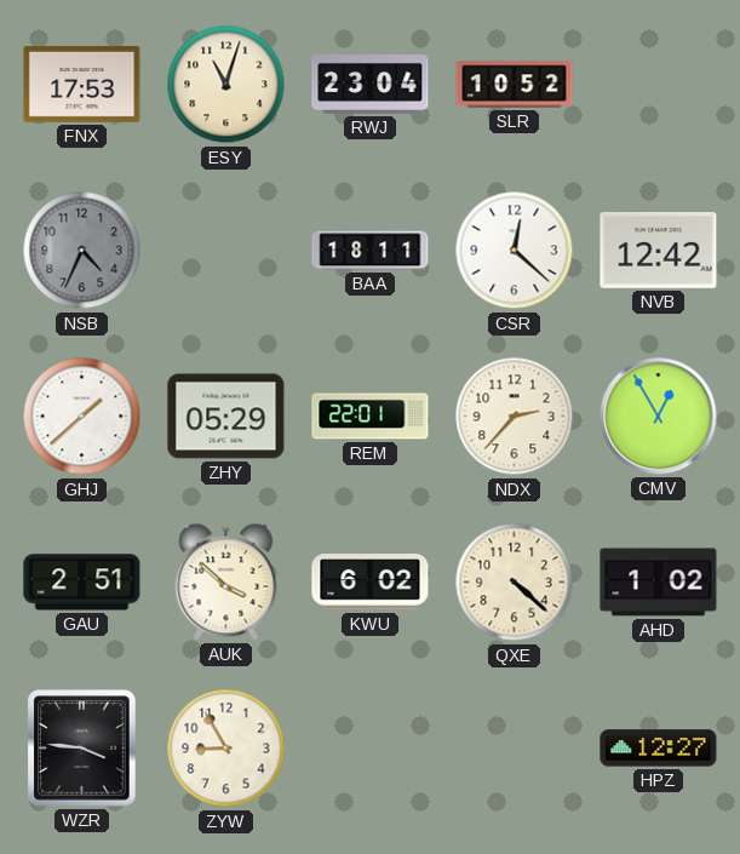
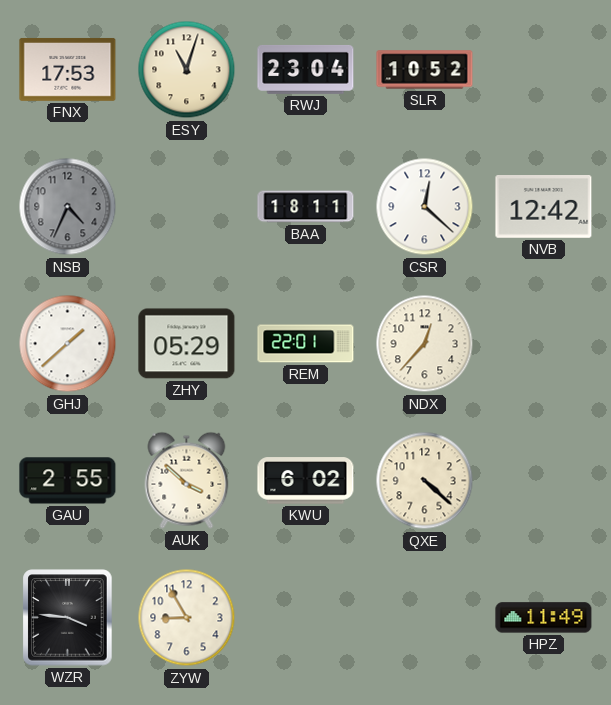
NDX: 2:37 -> 12:37 (425, 344)
CMV: 12:55 -> none (659, 417)
GAU: 2:51 -> 2:55 (68, 481)
AHD: 1:02 -> none (659, 583)
HPZ: 12:27 -> 11:49 (544, 618)
